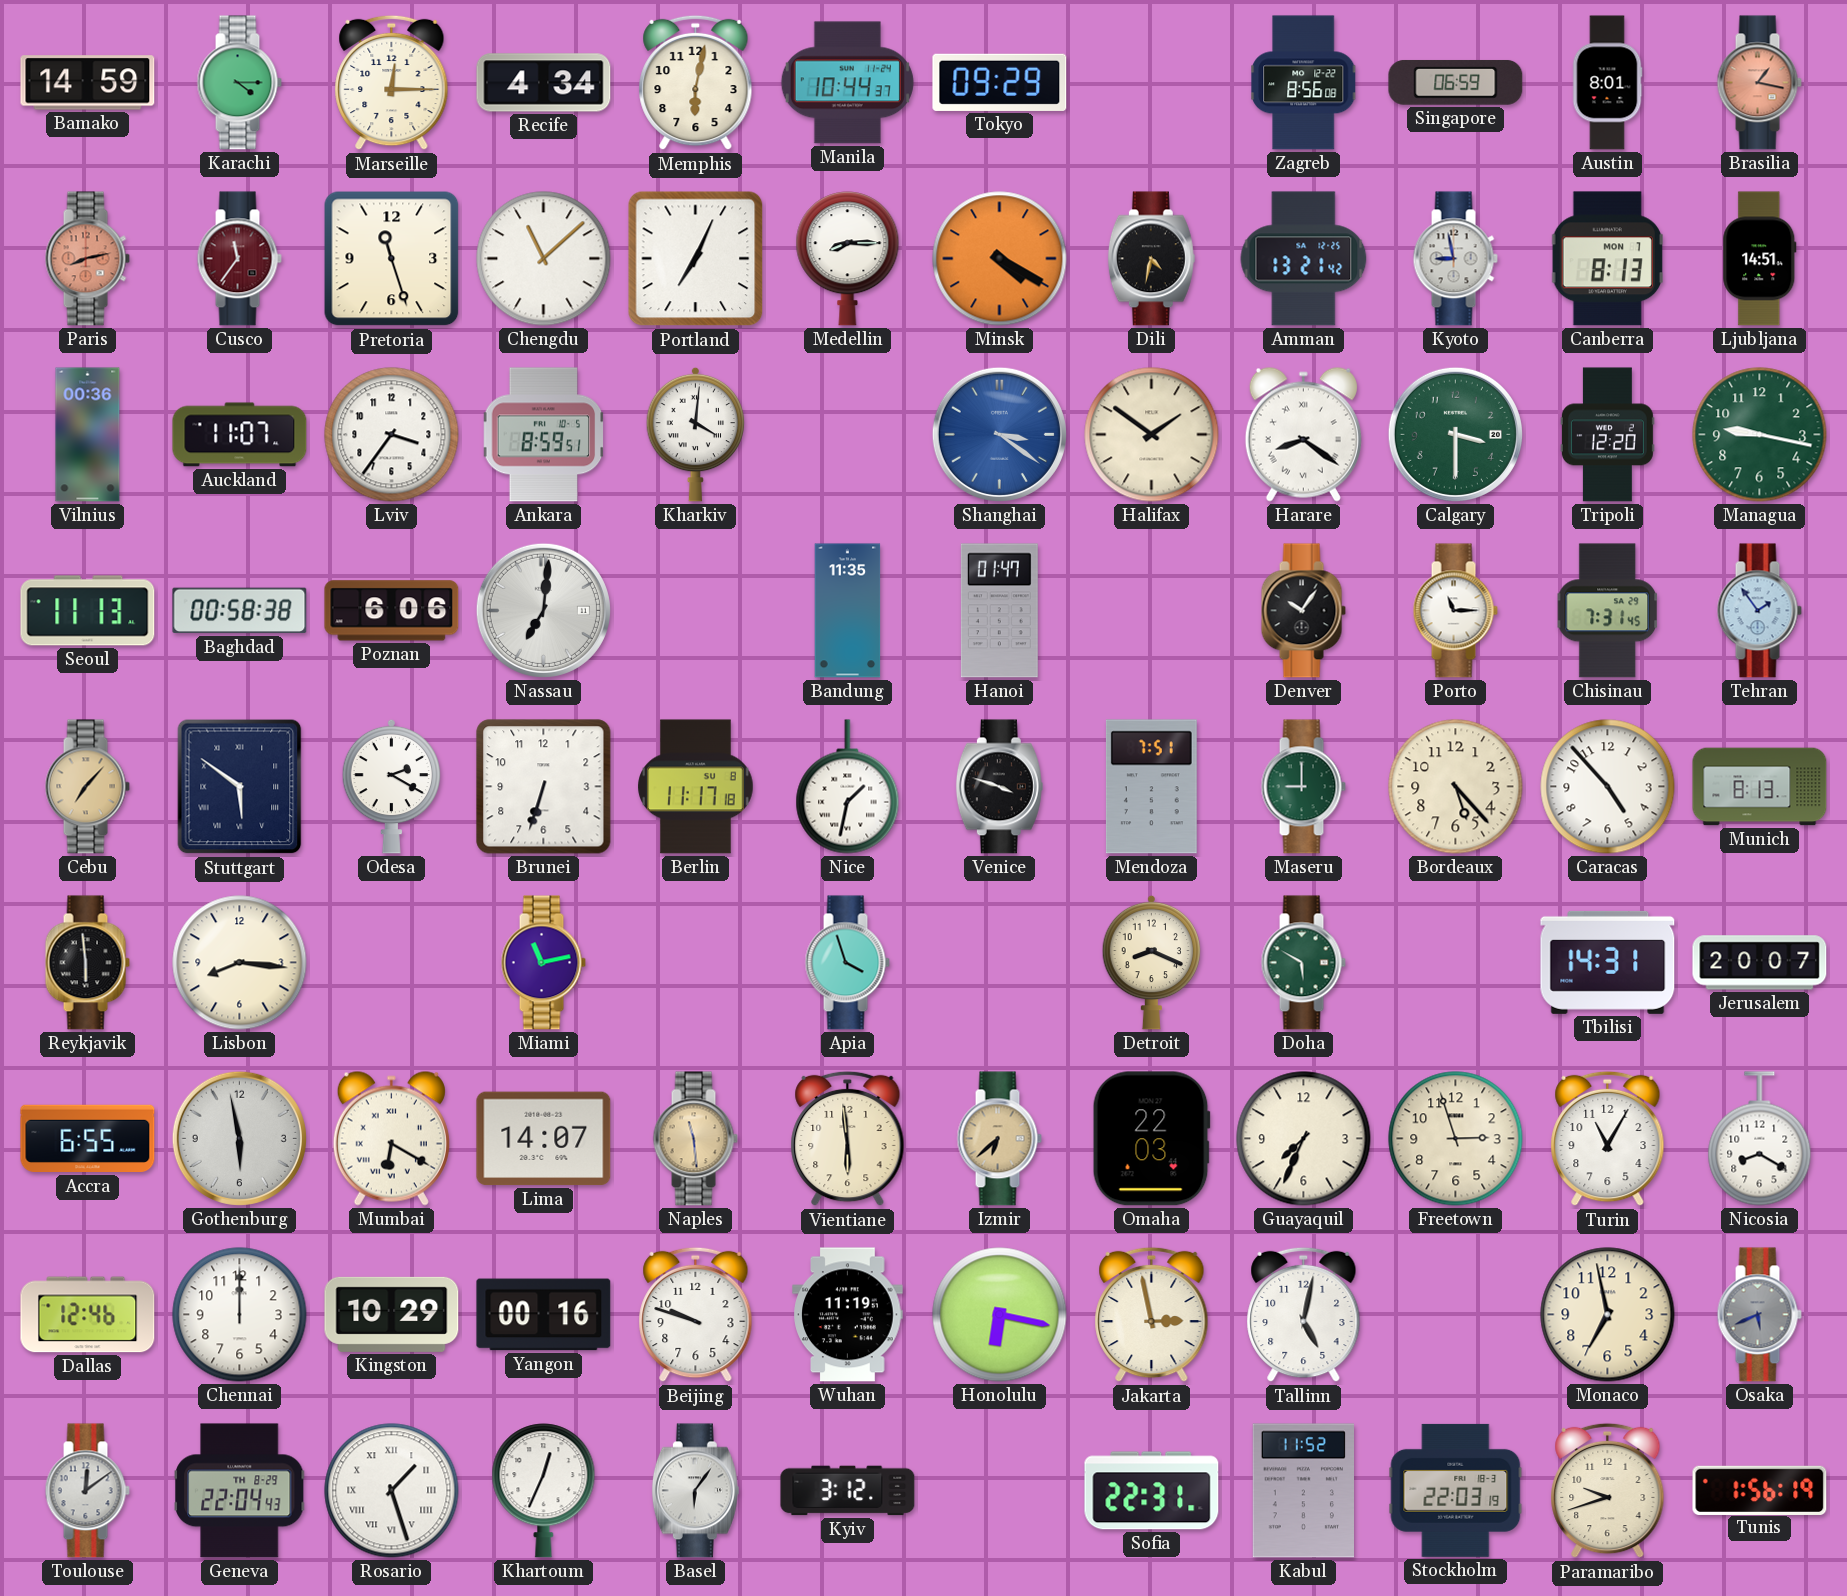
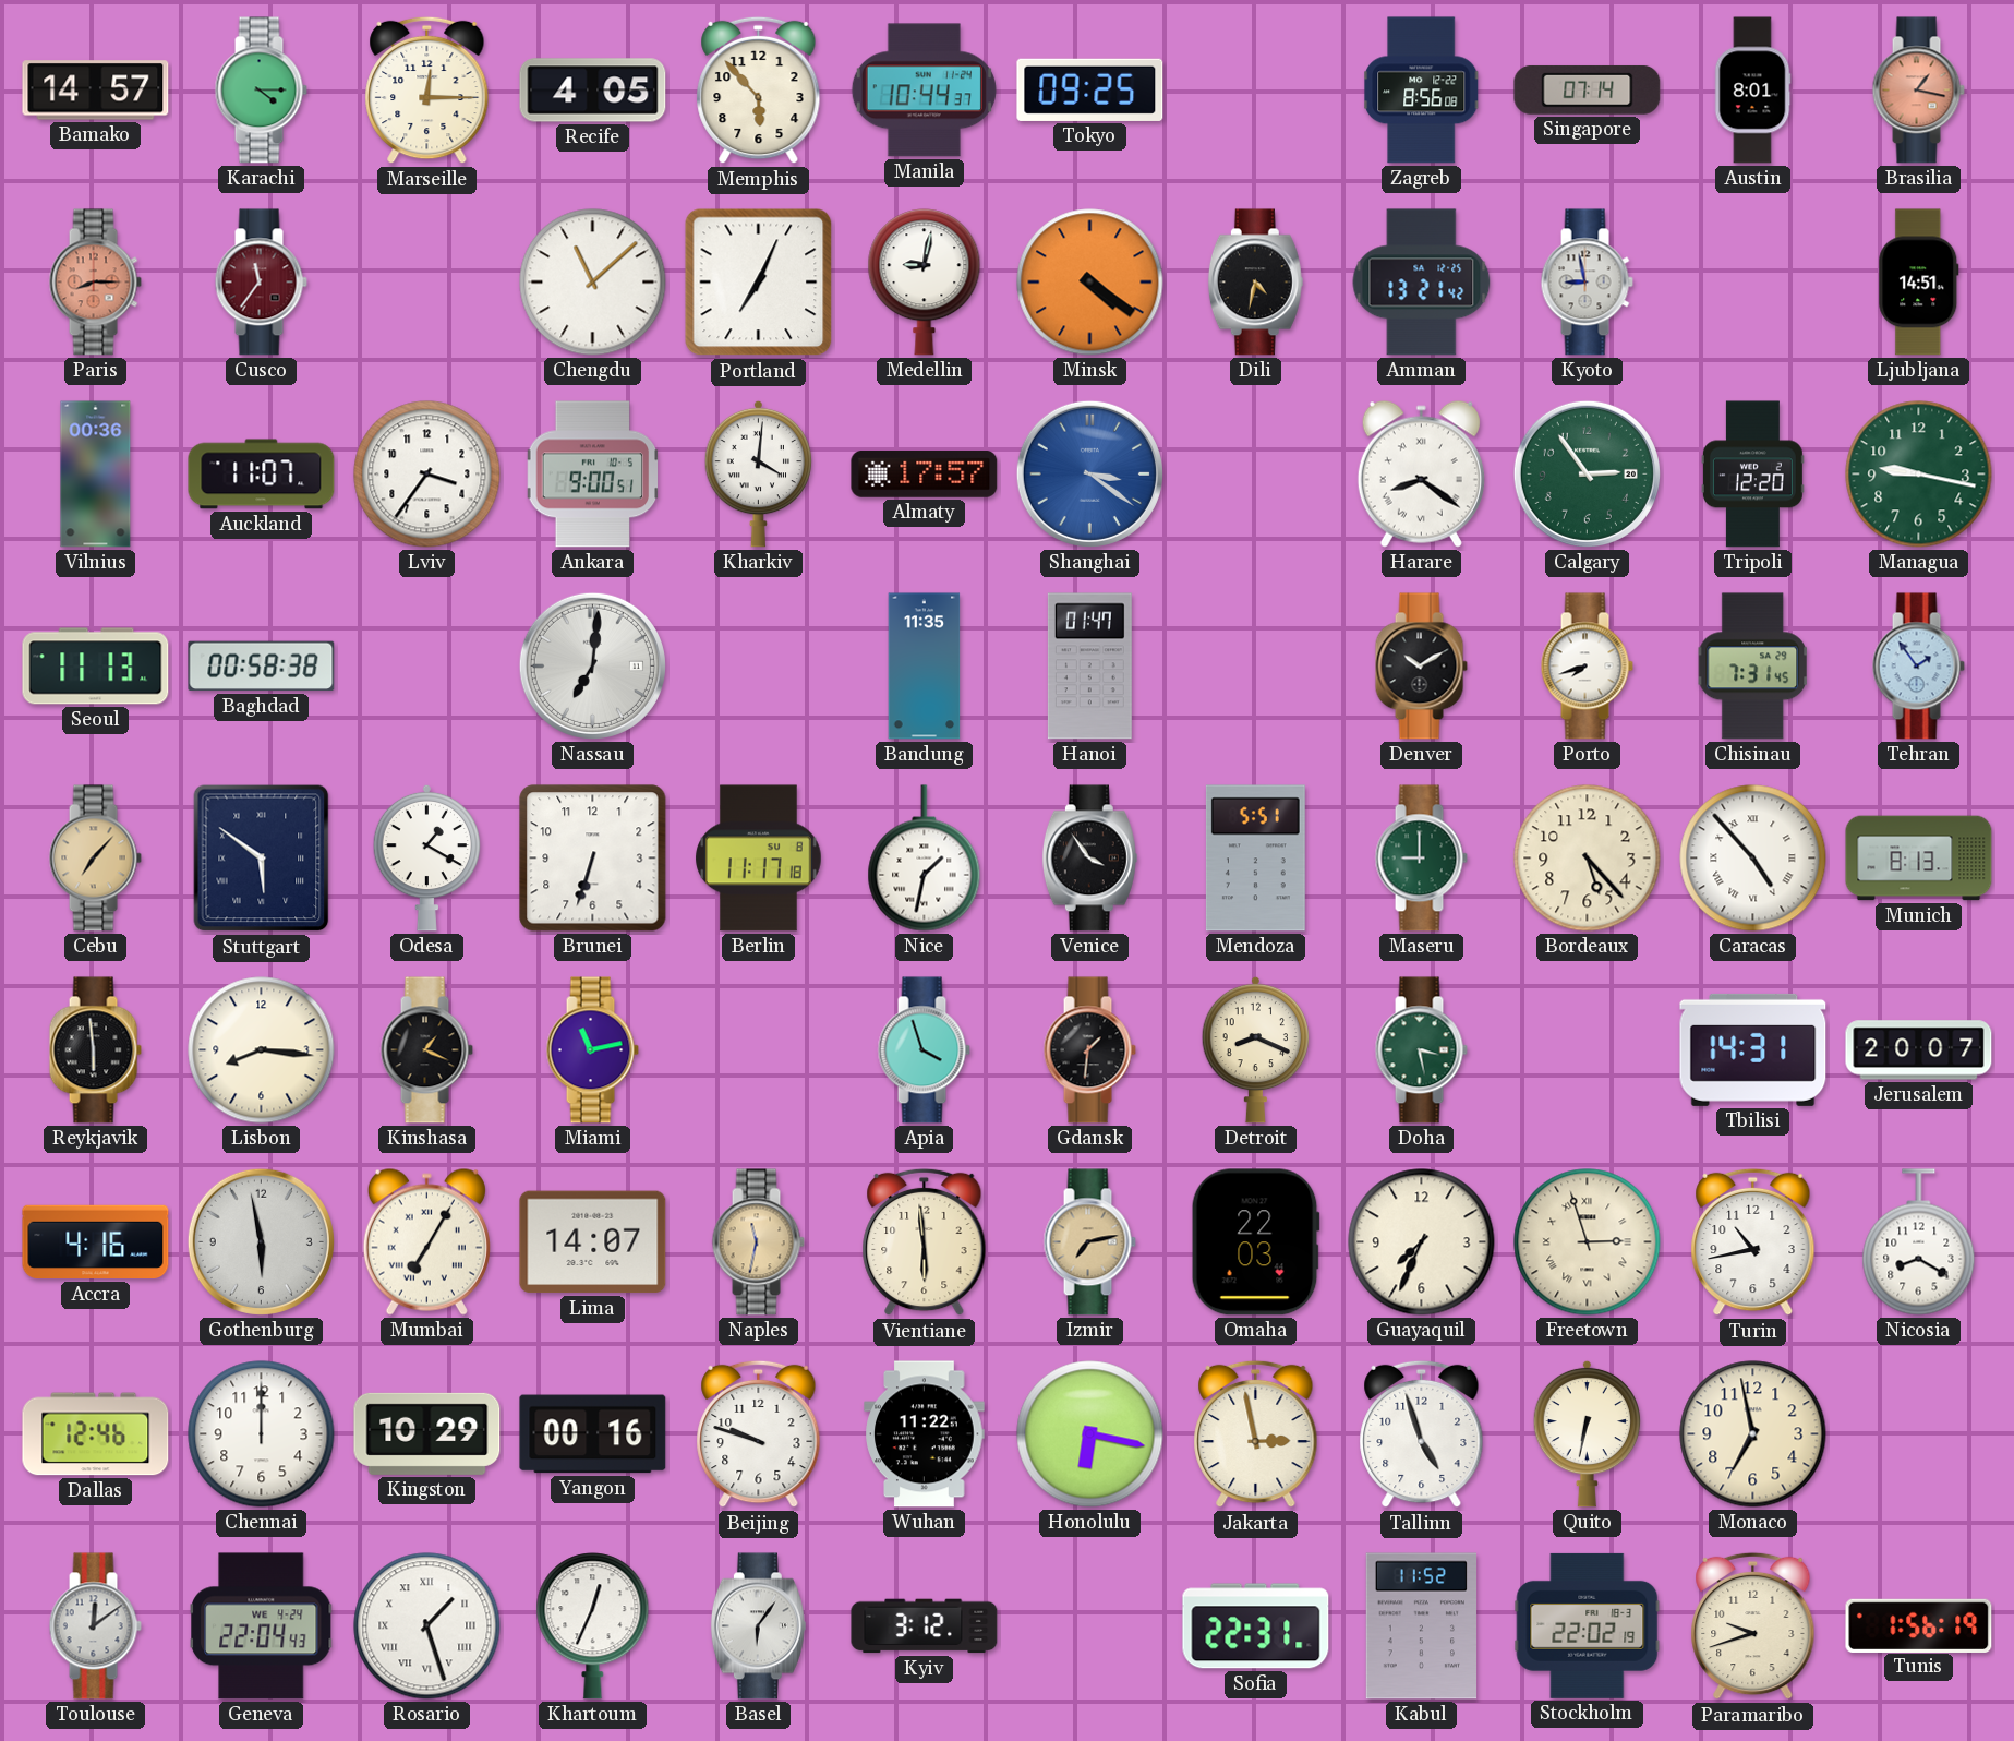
Bamako: 14:59 -> 14:57 (96, 91)
Recife: 4:34 -> 4:05 (593, 91)
Memphis: 6:02 -> 5:53 (759, 91)
Tokyo: 09:29 -> 09:25 (1090, 89)
Singapore: 06:59 -> 07:14 (1588, 91)
Paris: 8:13 -> 8:15 (95, 283)
Pretoria: 11:27 -> none (392, 259)
Medellin: 8:15 -> 9:02 (925, 283)
Minsk: 4:20 -> 4:21 (1090, 283)
Canberra: 8:13 -> none (1607, 259)
Ankara: 8:59 -> 9:00 (593, 475)
Almaty: none -> 17:57 (925, 475)
Halifax: 1:51 -> none (1152, 435)
Calgary: 3:30 -> 2:54 (1587, 473)
Poznan: 6:06 -> none (392, 611)
Denver: 10:06 -> 10:10 (1421, 667)
Porto: 11:15 -> 7:42 (1587, 667)
Odesa: 2:20 -> 1:20 (427, 857)
Venice: 3:48 -> 3:54 (1089, 859)
Mendoza: 7:51 -> 5:51 (1255, 859)
Caracas numerals: Arabic -> Roman (1753, 859)
Kinshasa: none -> 1:19 (426, 1050)
Gdansk: none -> 1:31 (1089, 1050)
Doha: 5:50 -> 3:28 (1421, 1050)
Accra: 6:55 -> 4:16 (96, 1242)
Mumbai: 6:20 -> 7:05 (426, 1241)
Naples: 11:29 -> 11:32 (758, 1242)
Izmir: 6:38 -> 7:13 (1089, 1242)
Freetown numerals: Arabic -> Roman (1588, 1242)
Turin: 11:05 -> 10:43 (1753, 1242)
Wuhan: 11:19 -> 11:22 (925, 1434)
Tallinn: 5:02 -> 4:57 (1422, 1434)
Quito: none -> 6:32 (1588, 1433)
Osaka: 5:41 -> none (1759, 1315)
Geneva date: TH 8-29 -> WE 4-24 (262, 1626)
Stockholm: 22:03 -> 22:02 (1588, 1625)
